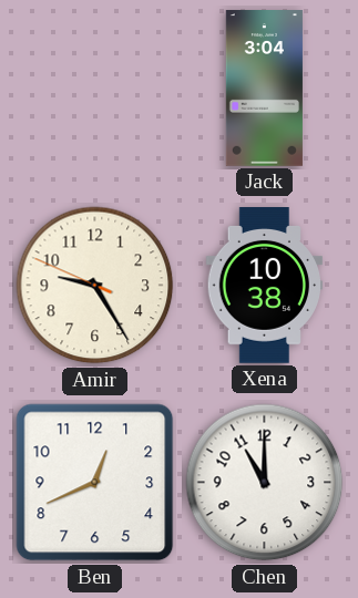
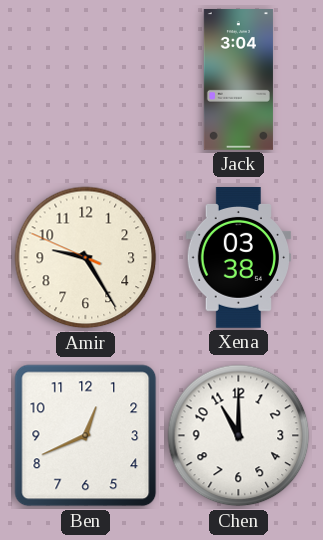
Xena: 10:38 -> 03:38 (239, 258)
